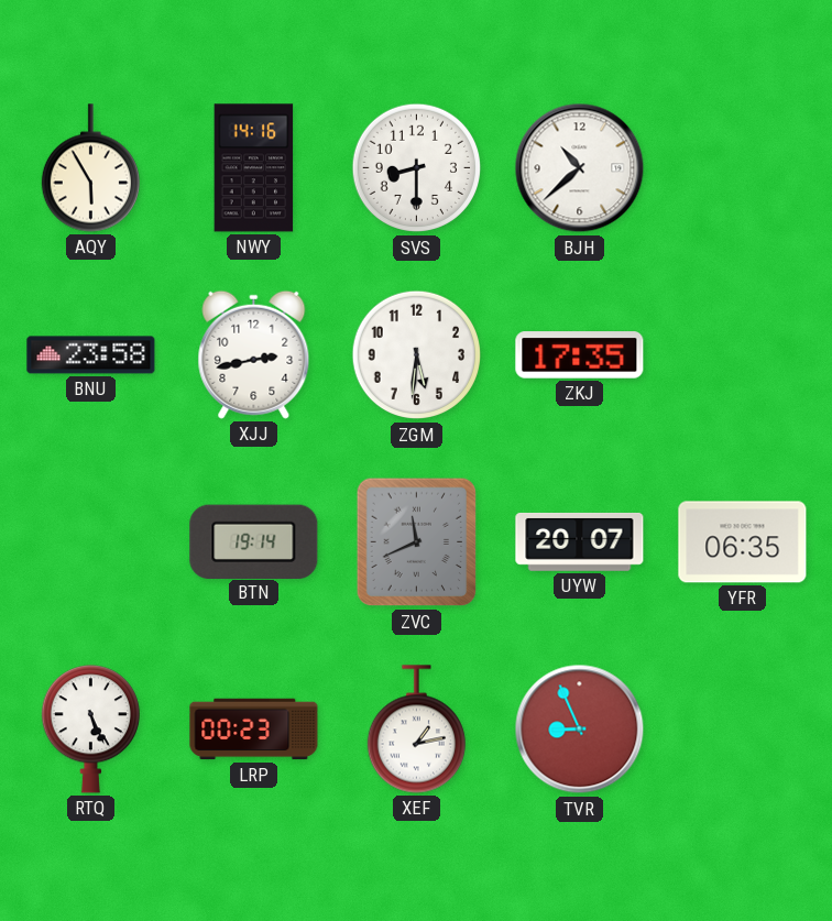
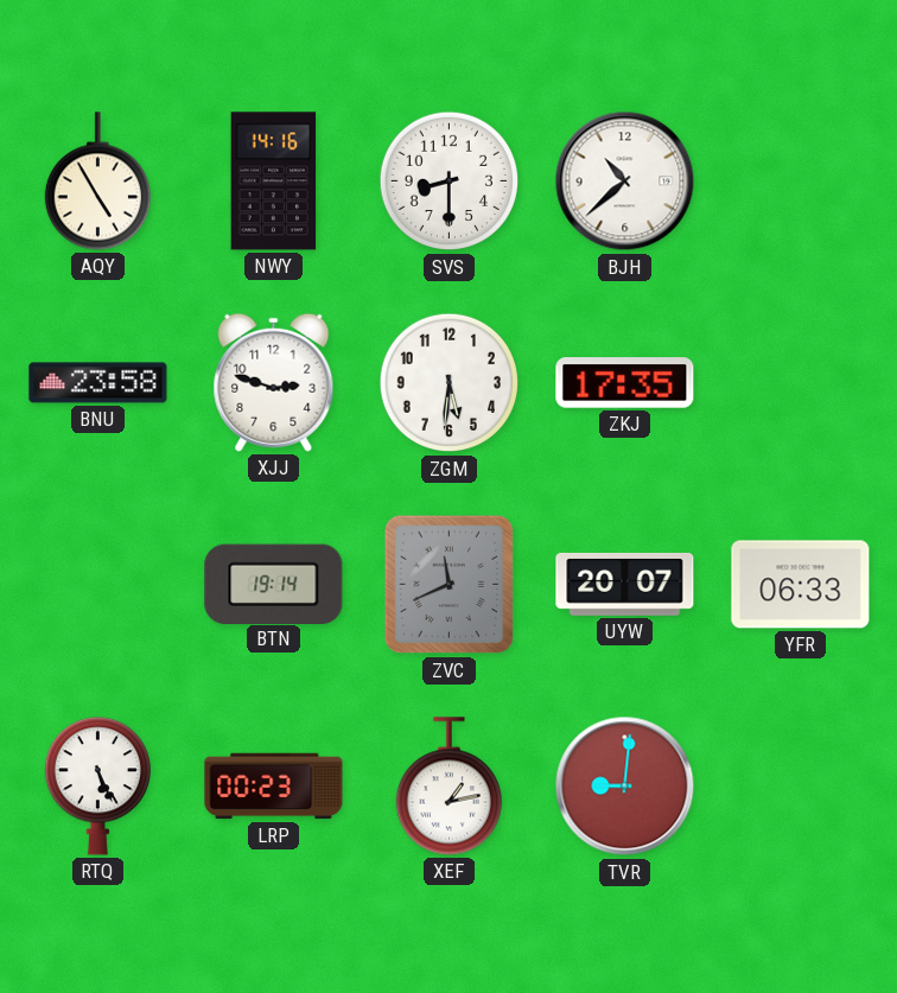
AQY: 5:55 -> 4:55 (97, 182)
XJJ: 2:43 -> 2:48 (274, 382)
YFR: 06:35 -> 06:33 (801, 585)
TVR: 8:56 -> 9:01 (625, 787)
